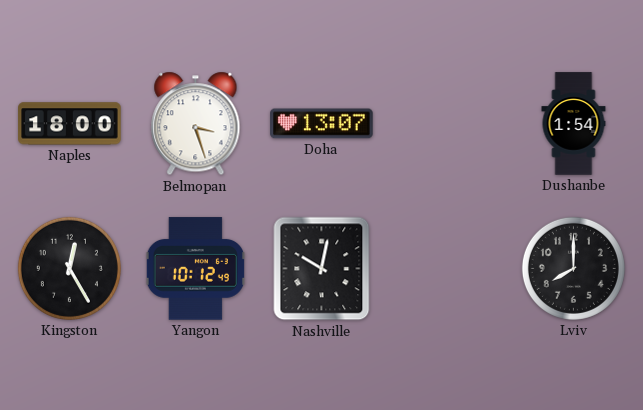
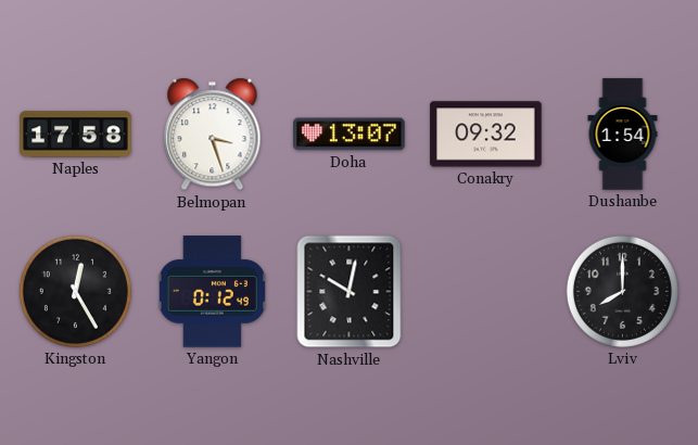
Naples: 18:00 -> 17:58 (76, 135)
Conakry: none -> 09:32 (486, 135)
Yangon: 10:12 -> 0:12 (212, 292)
